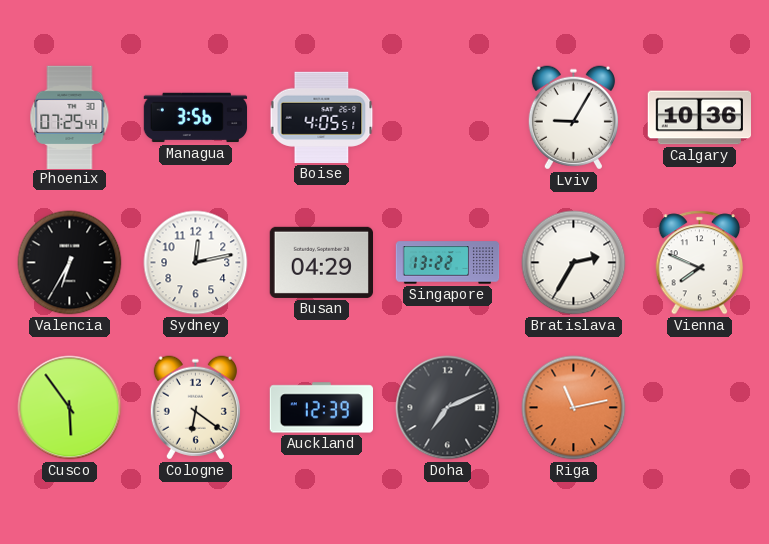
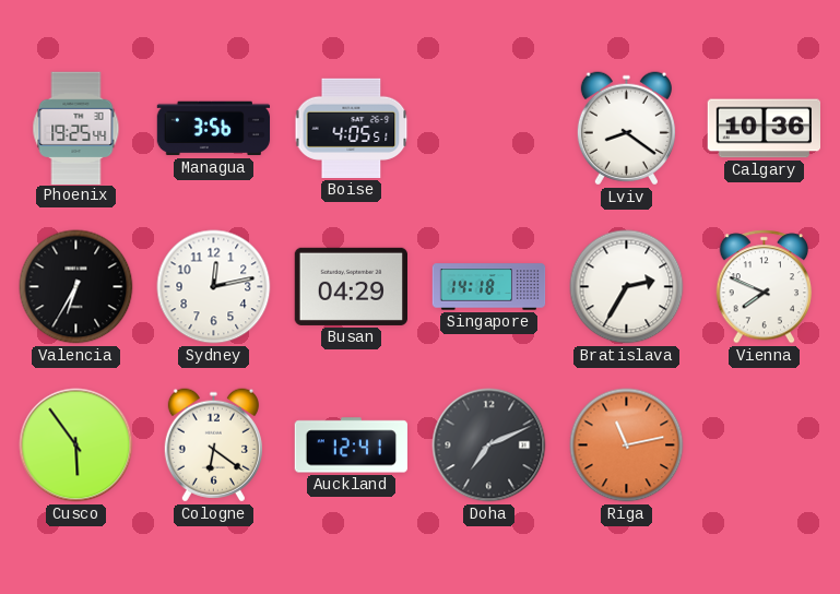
Phoenix: 07:25 -> 19:25 (76, 128)
Lviv: 9:05 -> 8:21 (626, 129)
Singapore: 13:22 -> 14:18 (489, 287)
Auckland: 12:39 -> 12:41 (351, 445)
